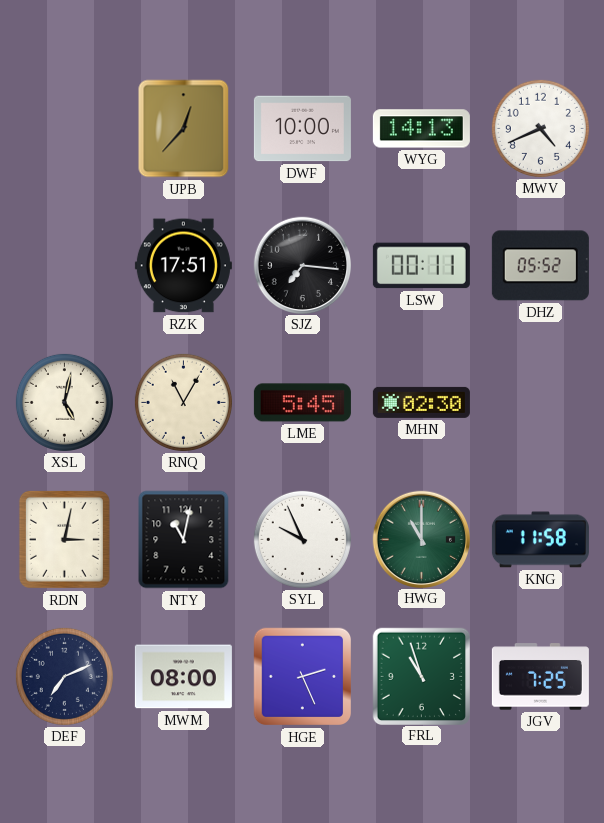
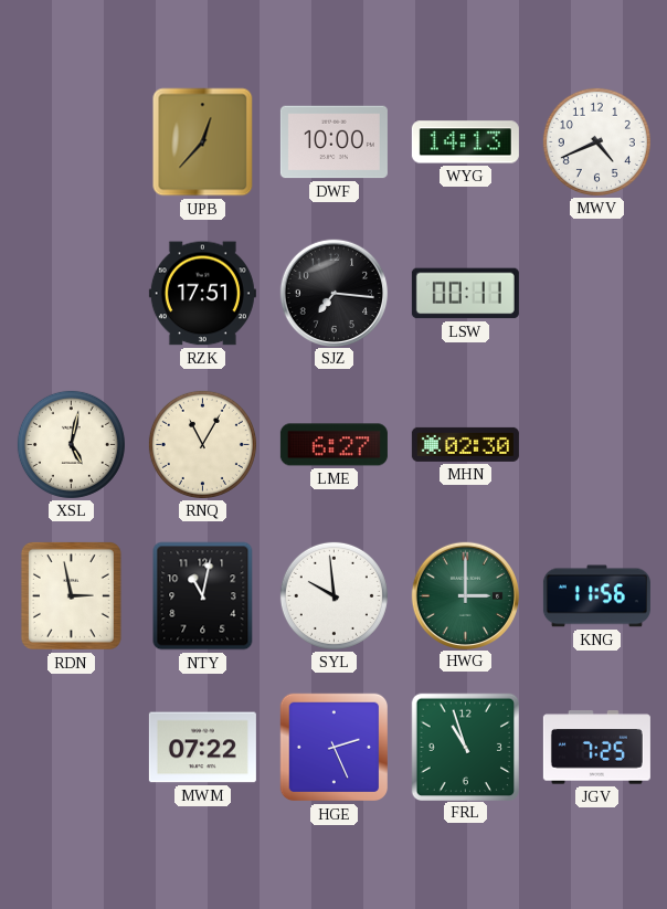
DHZ: 05:52 -> none (540, 266)
LME: 5:45 -> 6:27 (333, 445)
RDN: 3:02 -> 2:58 (71, 595)
SYL: 9:56 -> 9:59 (333, 595)
HWG: 11:00 -> 3:00 (465, 595)
KNG: 11:58 -> 11:56 (596, 596)
DEF: 7:11 -> none (64, 676)
MWM: 08:00 -> 07:22 (202, 748)
